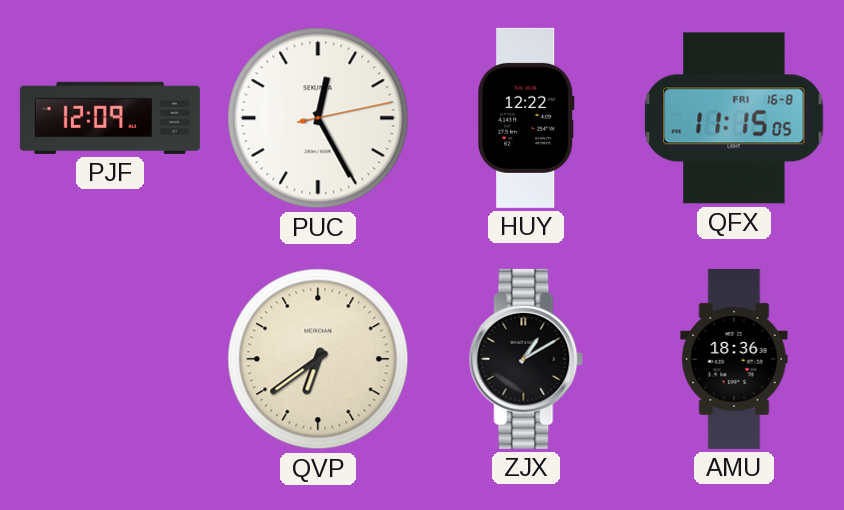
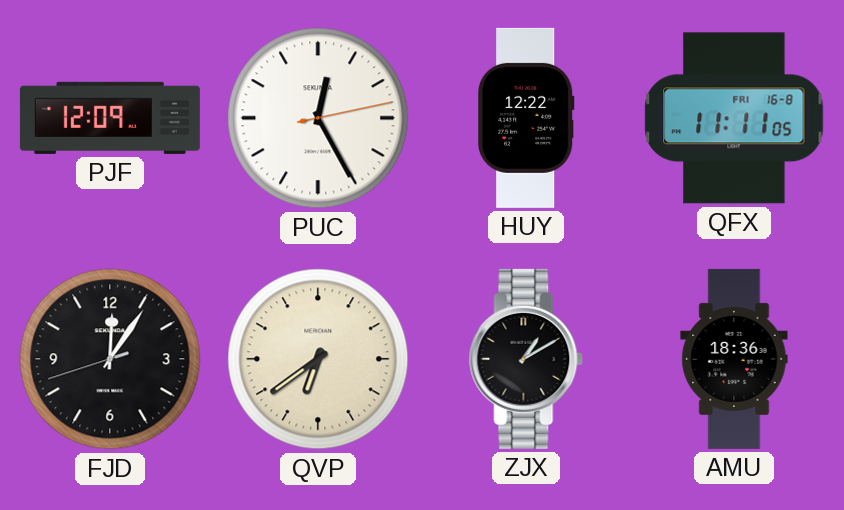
QFX: 11:15 -> 11:11 (734, 118)
FJD: none -> 12:05 (110, 359)
